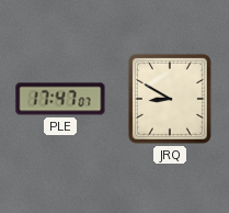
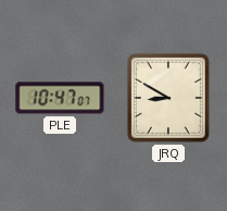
PLE: 17:47 -> 10:47 (60, 98)
